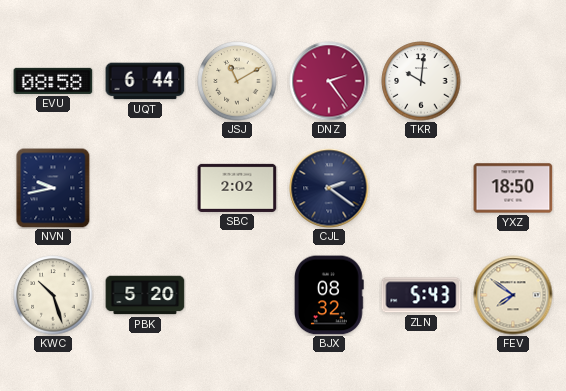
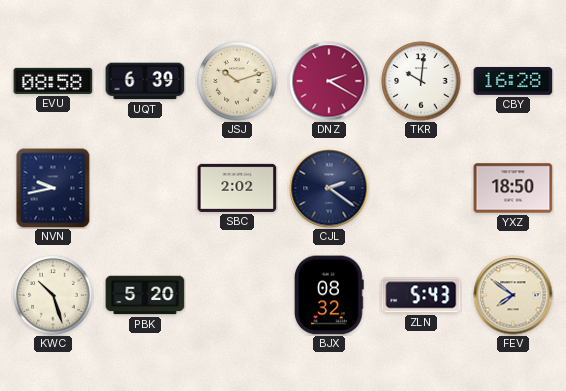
UQT: 6:44 -> 6:39 (145, 81)
JSJ: 11:10 -> 10:12 (237, 81)
DNZ: 2:24 -> 2:20 (329, 81)
CBY: none -> 16:28 (513, 81)
